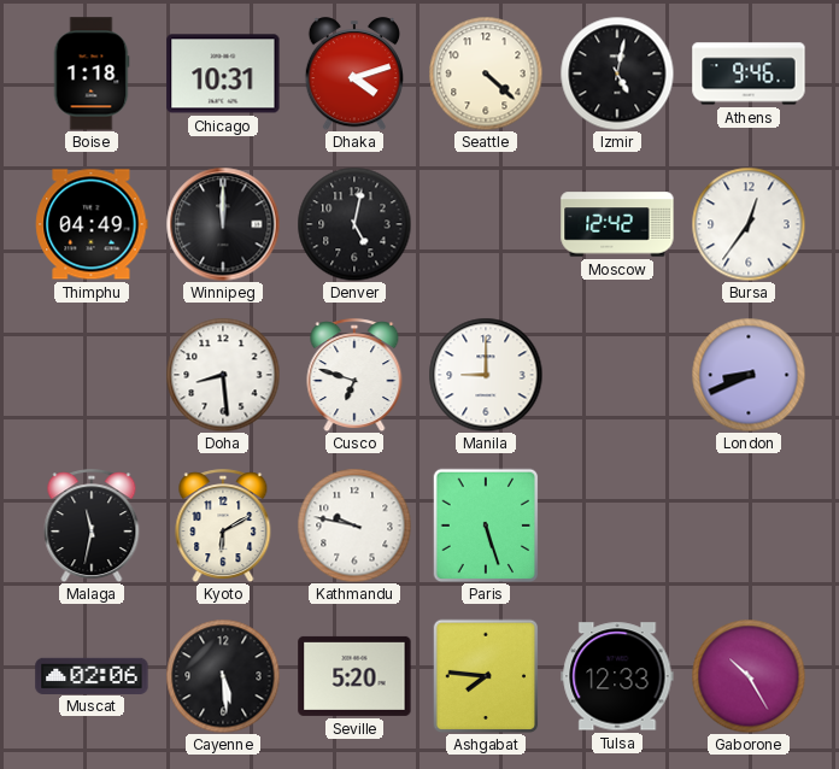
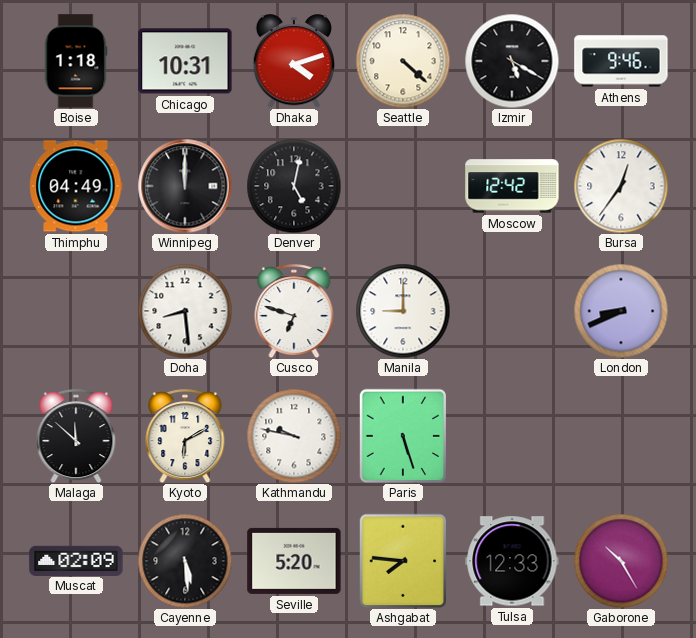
Izmir: 5:02 -> 5:20 (512, 61)
Malaga: 11:32 -> 11:52 (76, 436)
Muscat: 02:06 -> 02:09 (76, 560)
